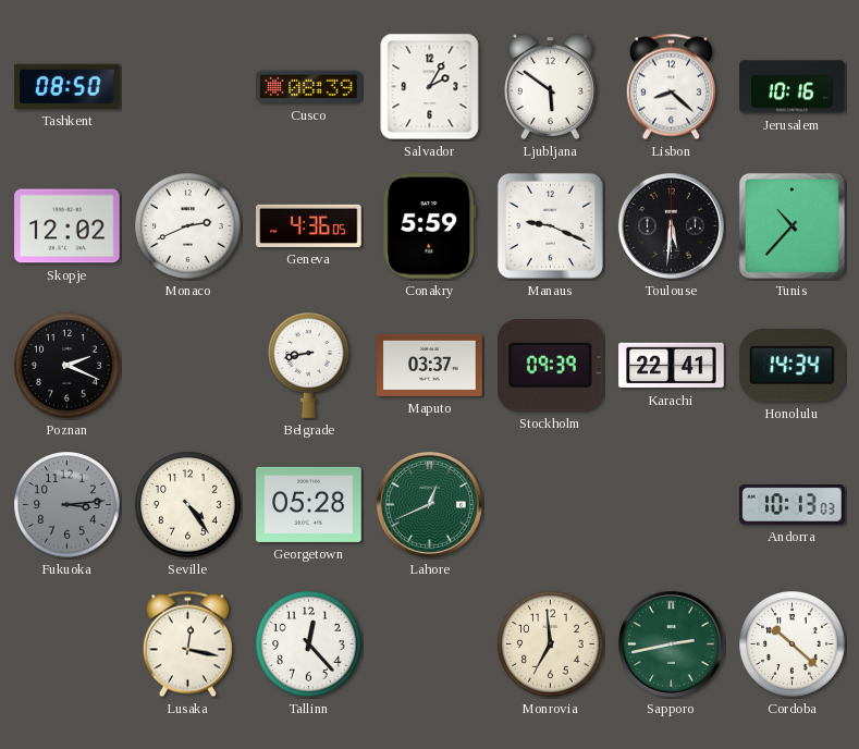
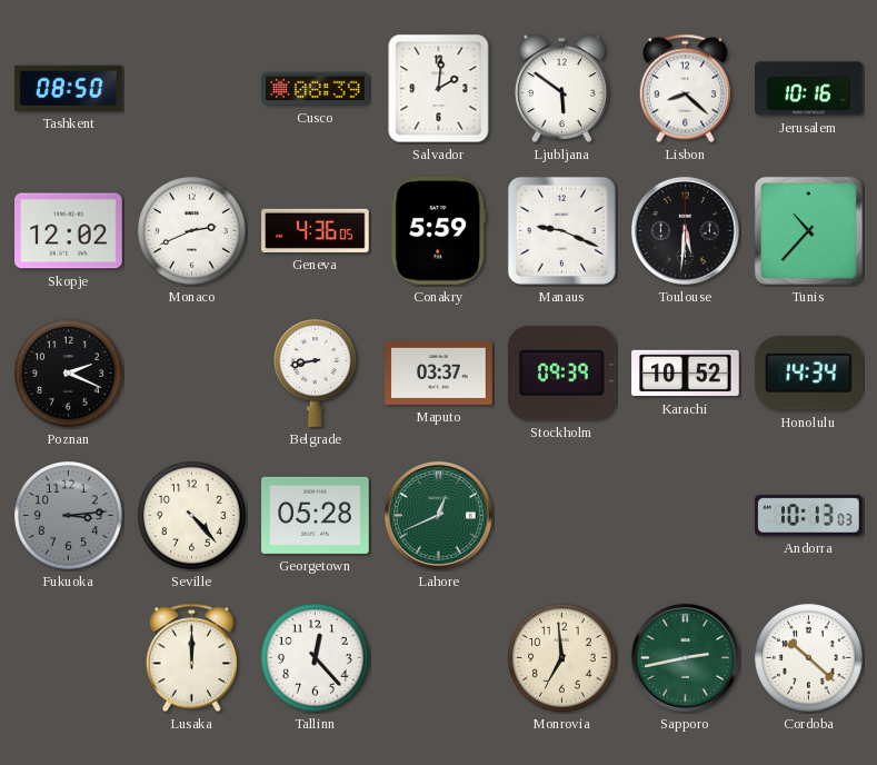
Salvador: 2:05 -> 2:01 (439, 89)
Karachi: 22:41 -> 10:52 (686, 374)
Seville: 4:24 -> 4:23 (192, 516)
Lusaka: 12:17 -> 12:00 (191, 658)
